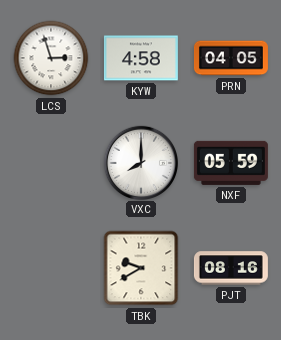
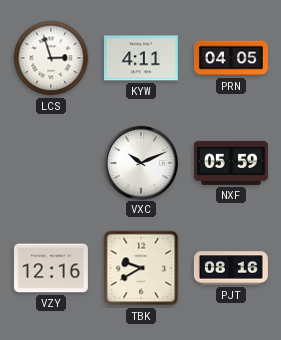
KYW: 4:58 -> 4:11 (141, 58)
VXC: 8:00 -> 10:11 (140, 162)
VZY: none -> 12:16 (51, 268)
